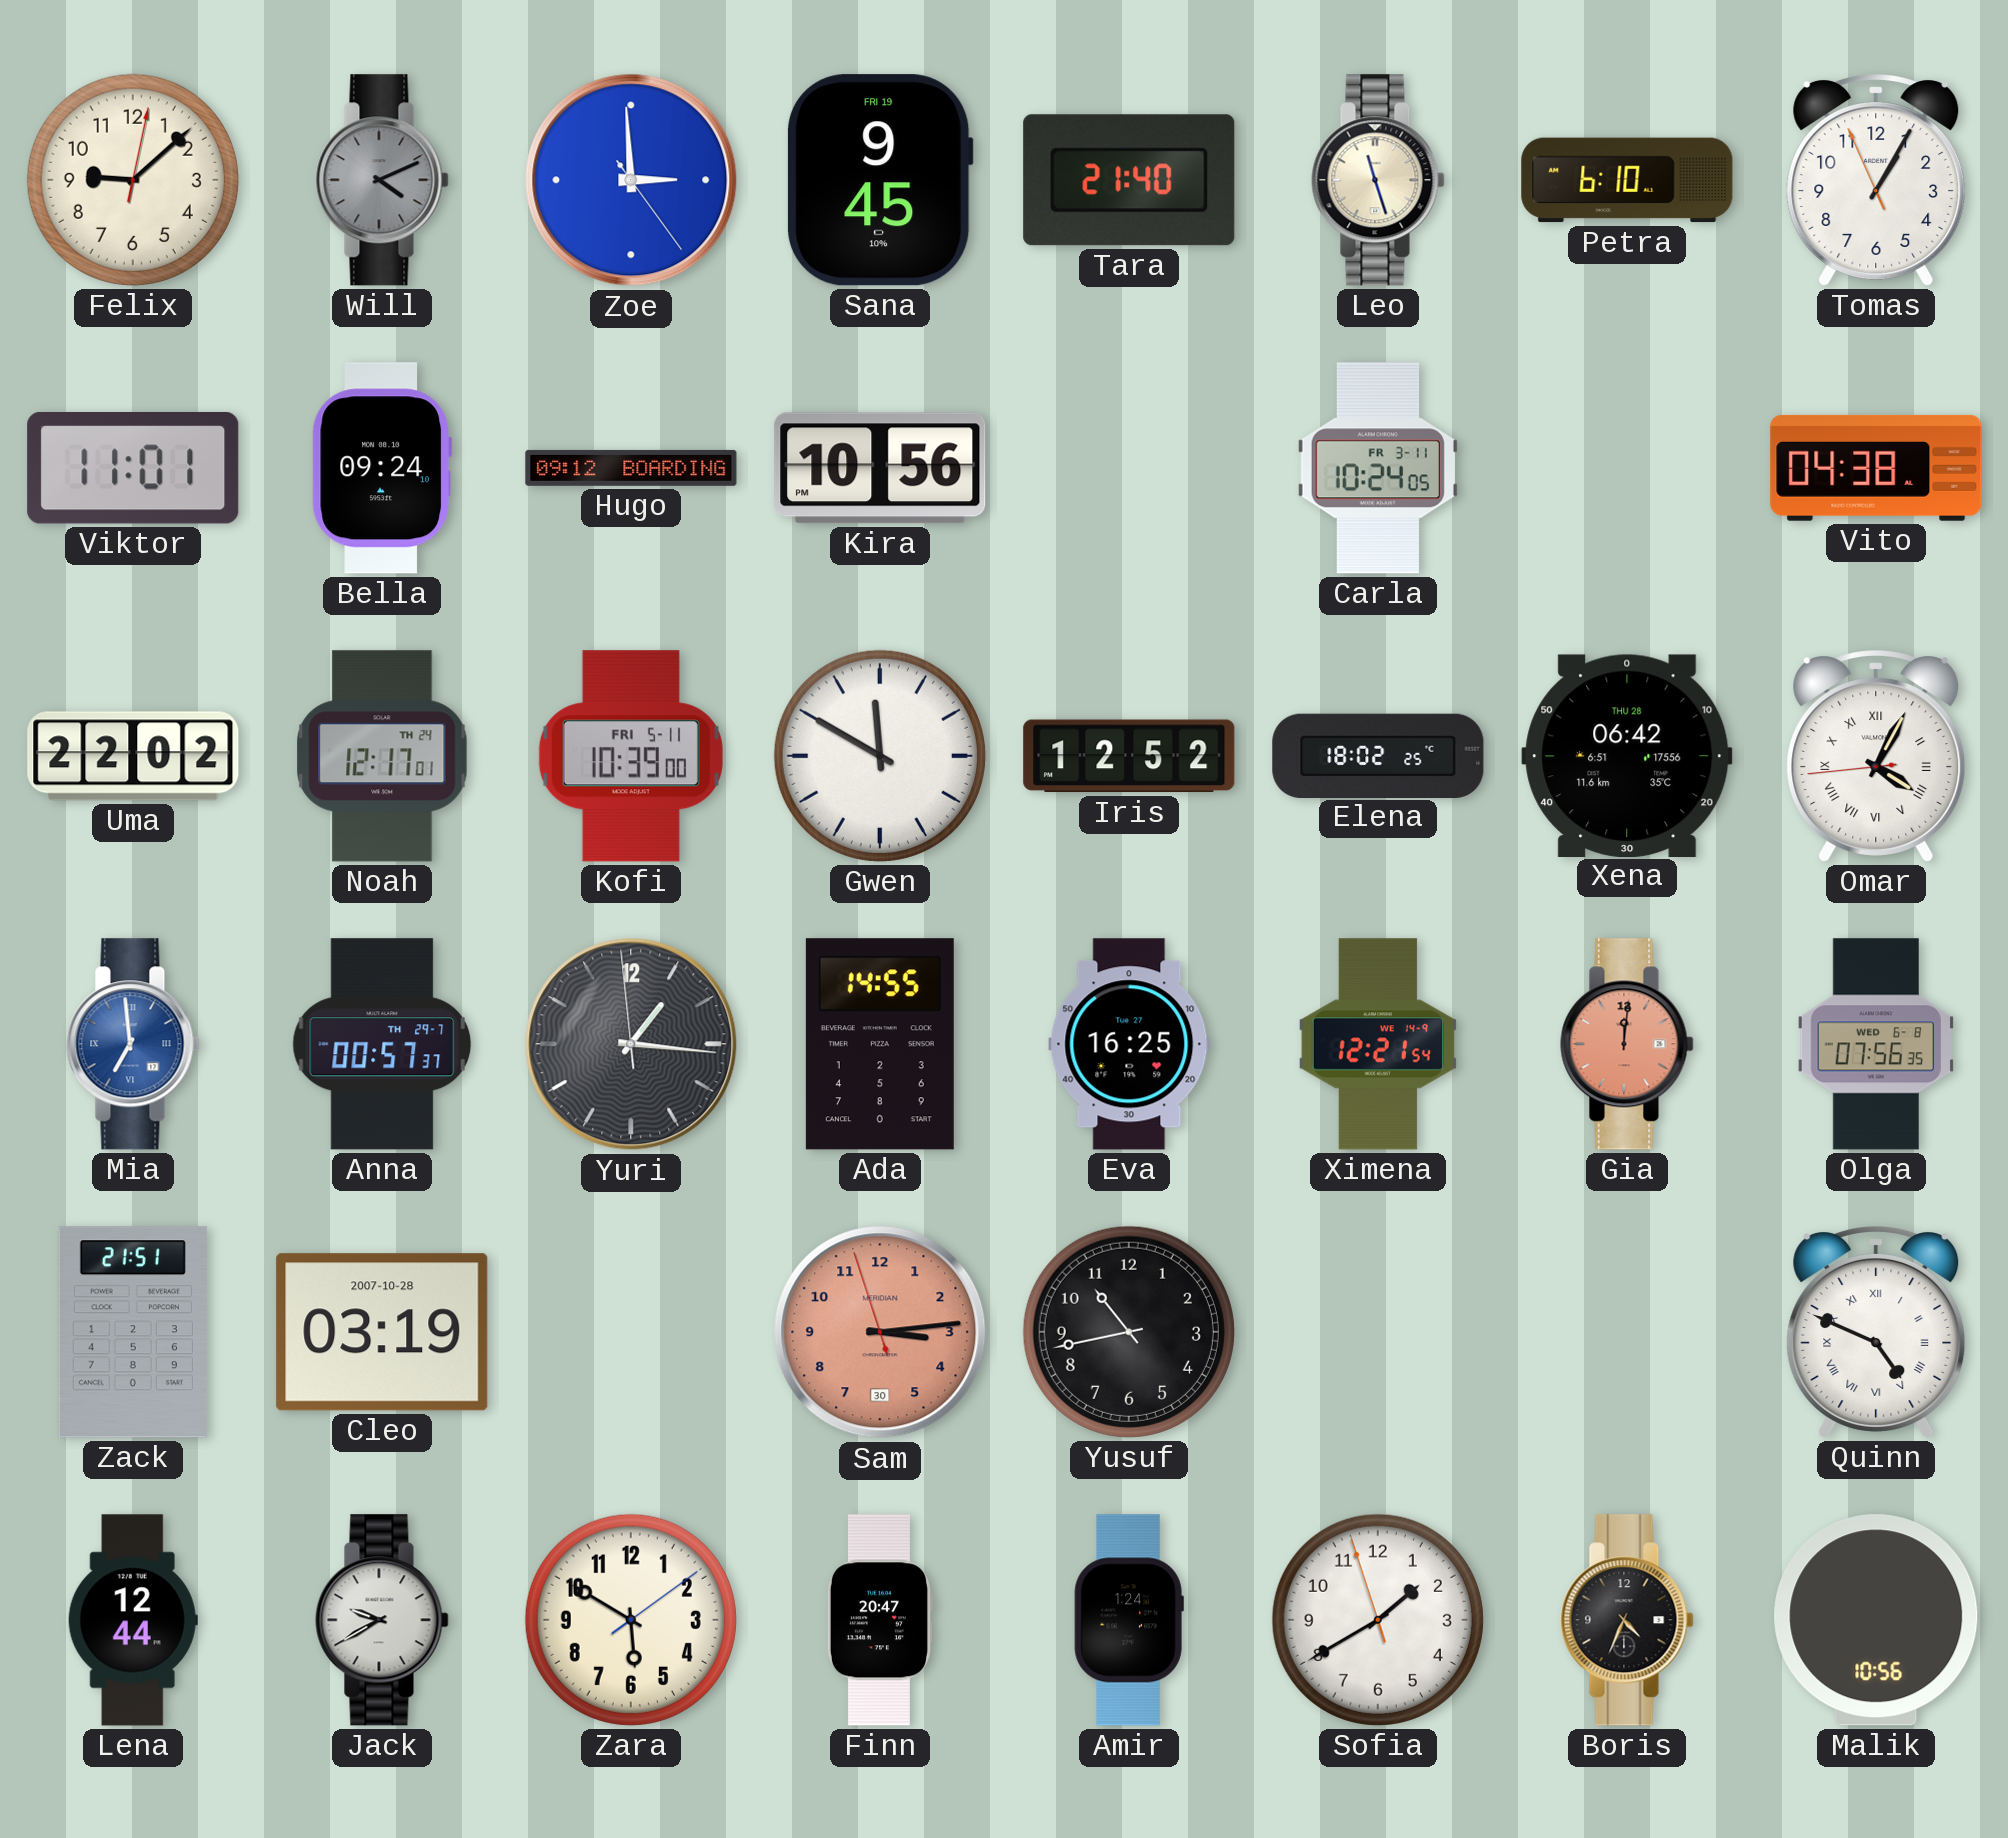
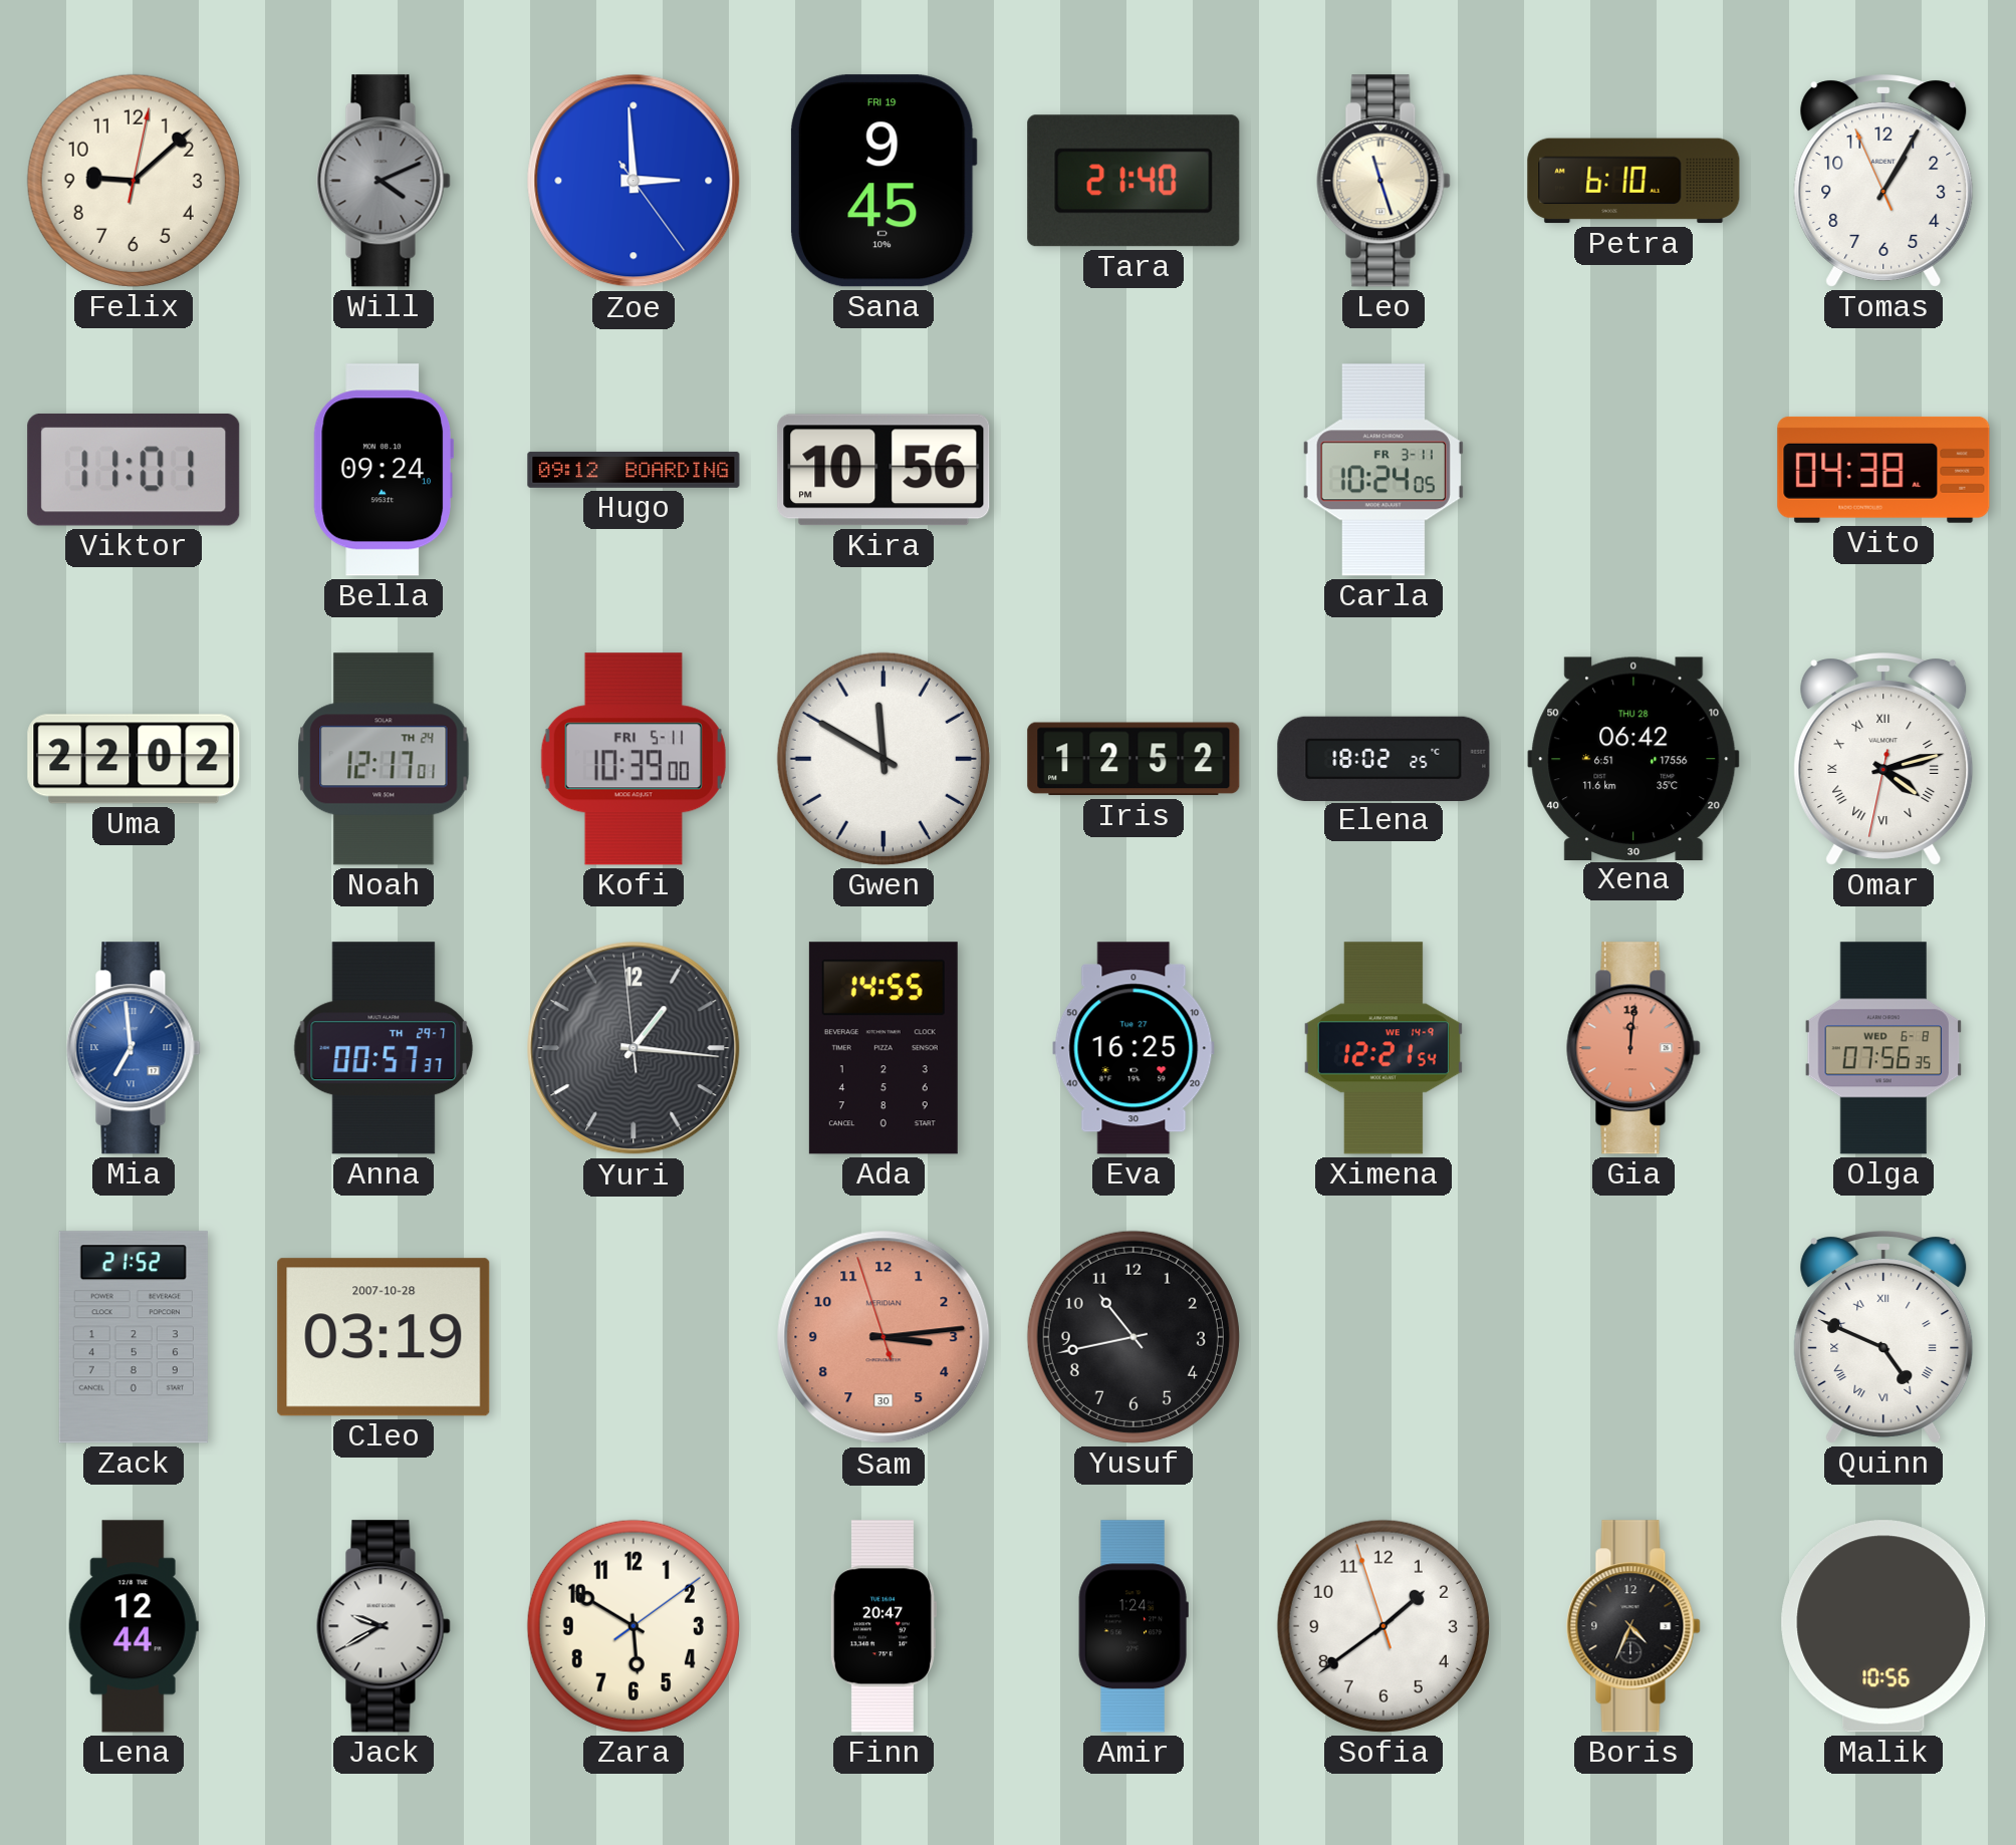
Omar: 4:04 -> 4:12 (1883, 759)
Zack: 21:51 -> 21:52 (134, 1337)
Sofia: 1:39 -> 1:38 (1383, 1626)
